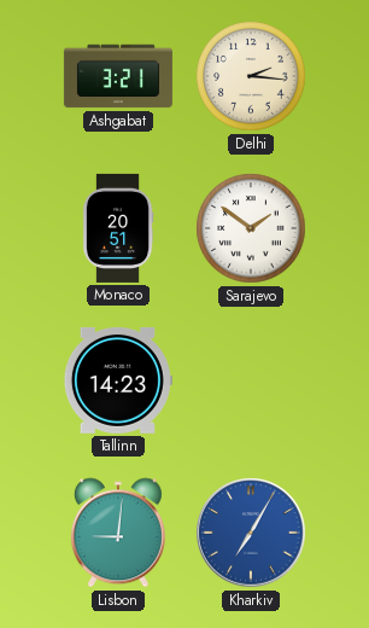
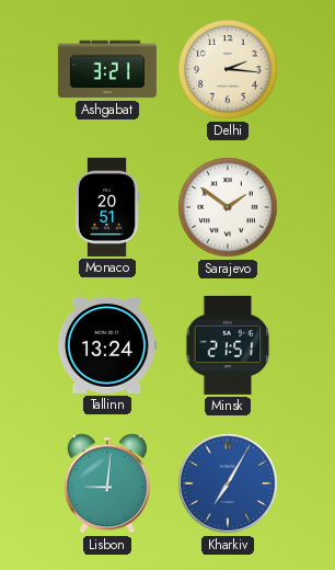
Tallinn: 14:23 -> 13:24 (107, 345)
Minsk: none -> 21:51 (228, 345)
